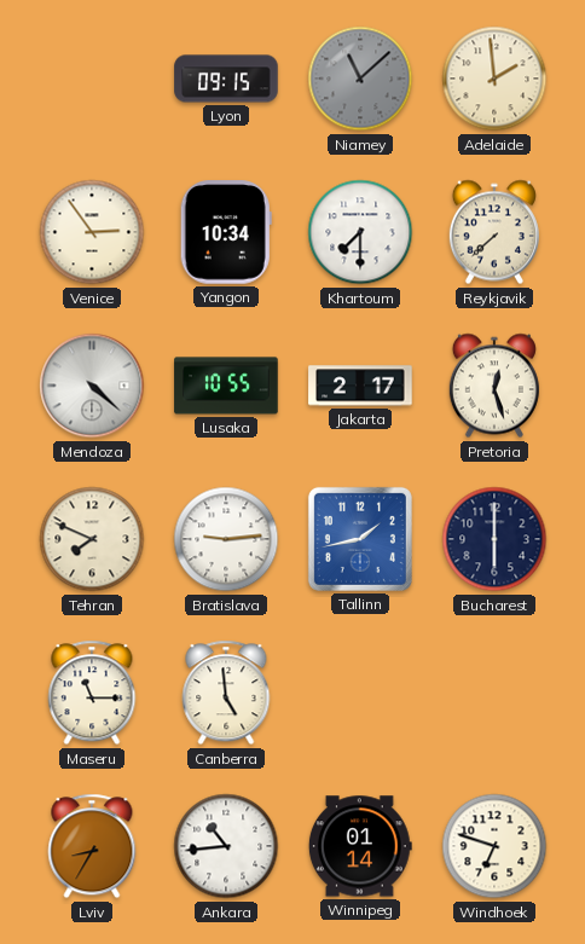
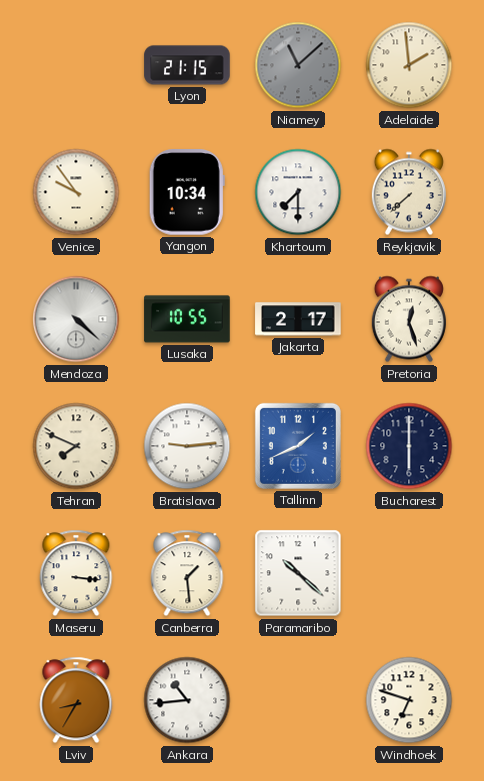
Lyon: 09:15 -> 21:15 (187, 65)
Venice: 2:54 -> 9:54 (76, 192)
Tallinn: 1:43 -> 1:41 (298, 446)
Maseru: 11:15 -> 3:16 (76, 573)
Canberra: 4:59 -> 1:29 (187, 573)
Paramaribo: none -> 10:22 (298, 573)
Winnipeg: 01:14 -> none (360, 846)
